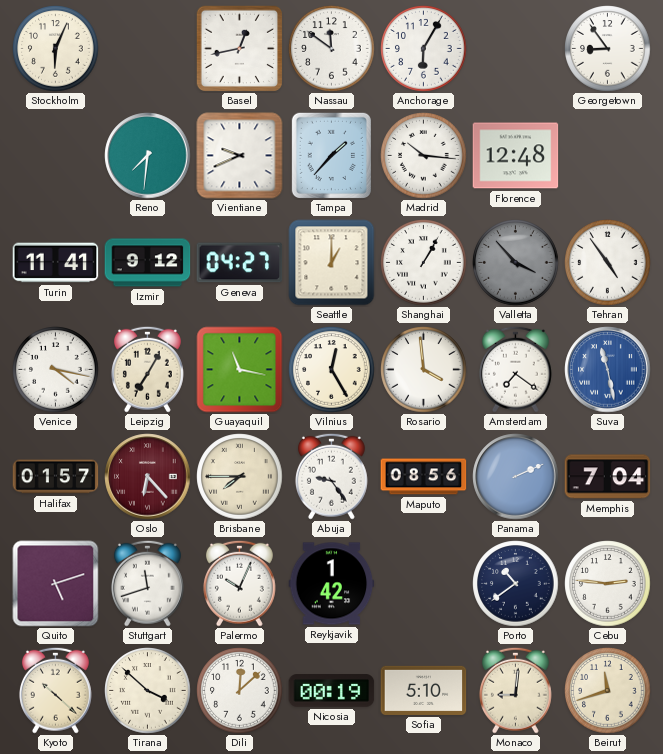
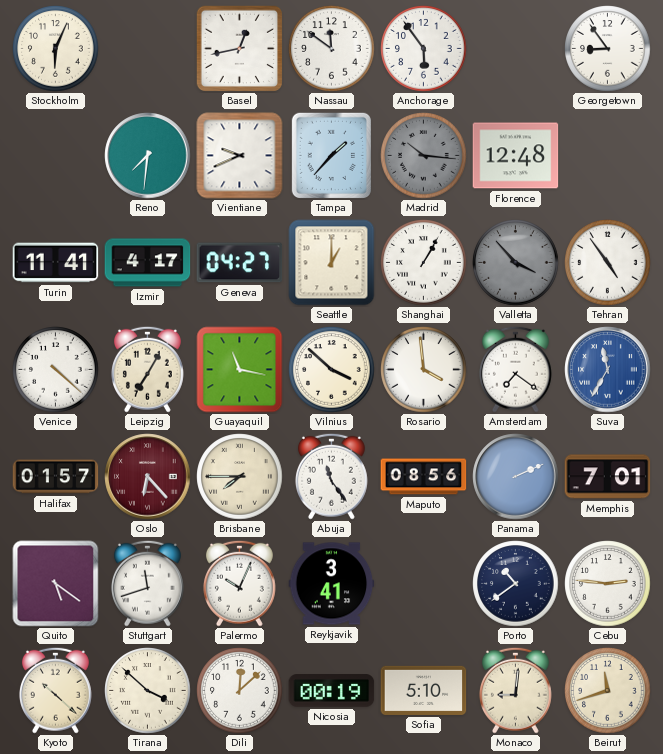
Anchorage: 6:05 -> 5:54 (424, 49)
Madrid dial: white -> grey (424, 156)
Izmir: 9:12 -> 4:17 (148, 263)
Venice: 4:17 -> 4:22 (56, 370)
Vilnius: 12:25 -> 3:52 (332, 370)
Suva: 11:28 -> 11:35 (608, 370)
Abuja: 9:24 -> 11:24 (331, 476)
Memphis: 7:04 -> 7:01 (608, 477)
Quito: 5:12 -> 5:21 (56, 584)
Reykjavik: 1:42 -> 3:41 (332, 584)
